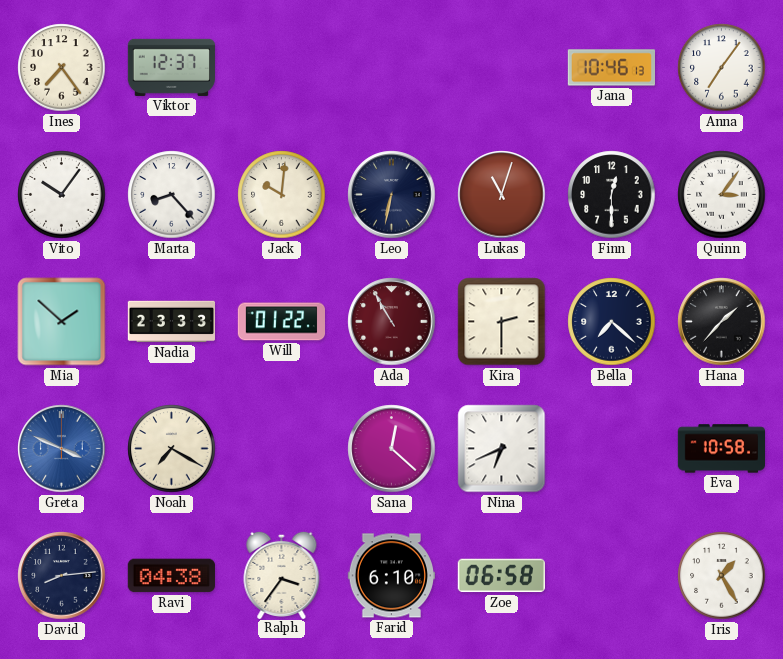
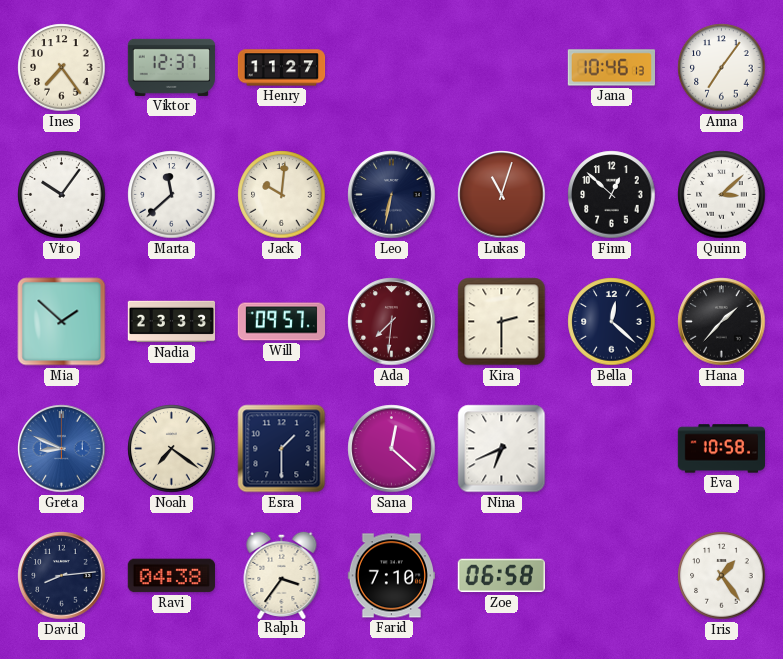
Henry: none -> 11:27 (282, 68)
Marta: 8:23 -> 11:38 (172, 195)
Finn: 12:30 -> 12:52 (612, 195)
Quinn: 3:06 -> 3:08 (722, 195)
Will: 01:22 -> 09:57 (281, 322)
Ada: 10:55 -> 7:31 (392, 322)
Bella: 7:22 -> 12:22 (612, 322)
Greta: 3:49 -> 8:49 (62, 449)
Noah: 7:20 -> 7:21 (172, 449)
Esra: none -> 1:30 (282, 449)
Farid: 6:10 -> 7:10 (391, 576)
Iris: 1:25 -> 1:24 (722, 576)
